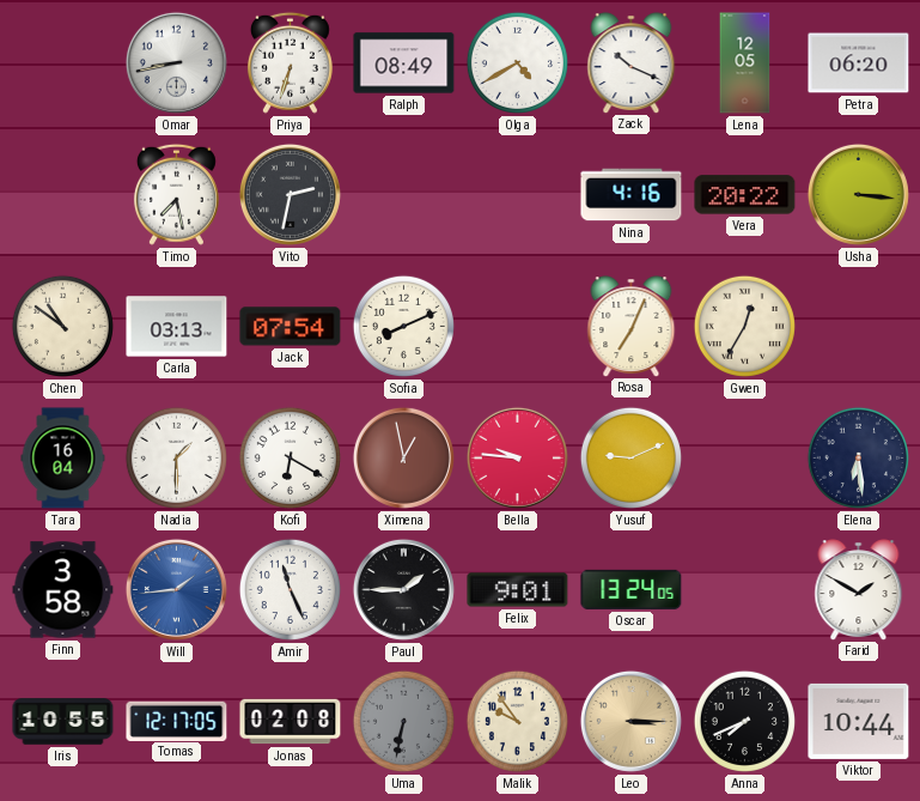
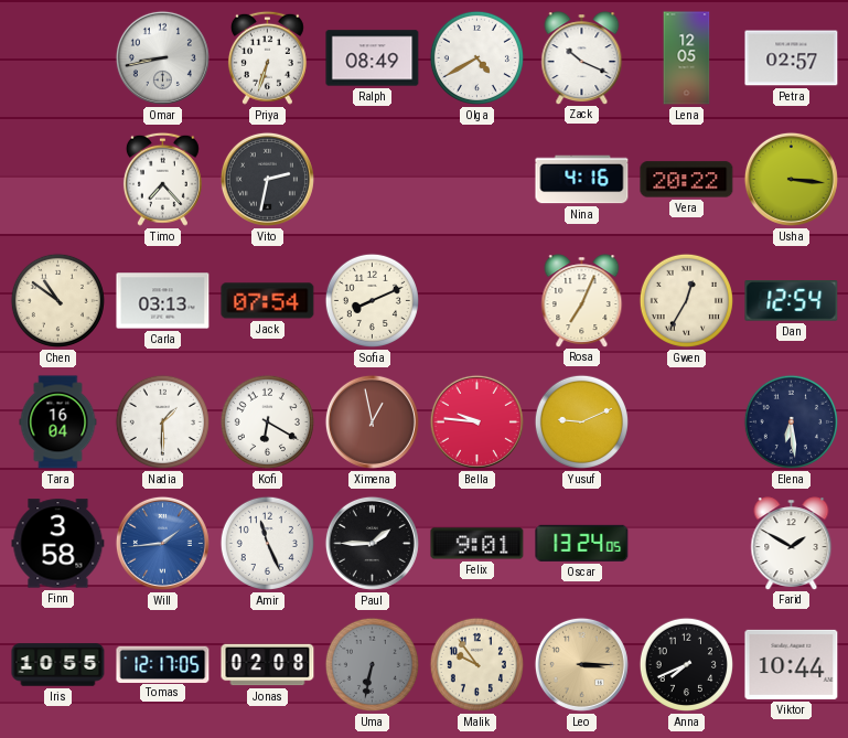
Petra: 06:20 -> 02:57 (792, 58)
Timo: 7:28 -> 7:23 (162, 179)
Dan: none -> 12:54 (792, 301)
